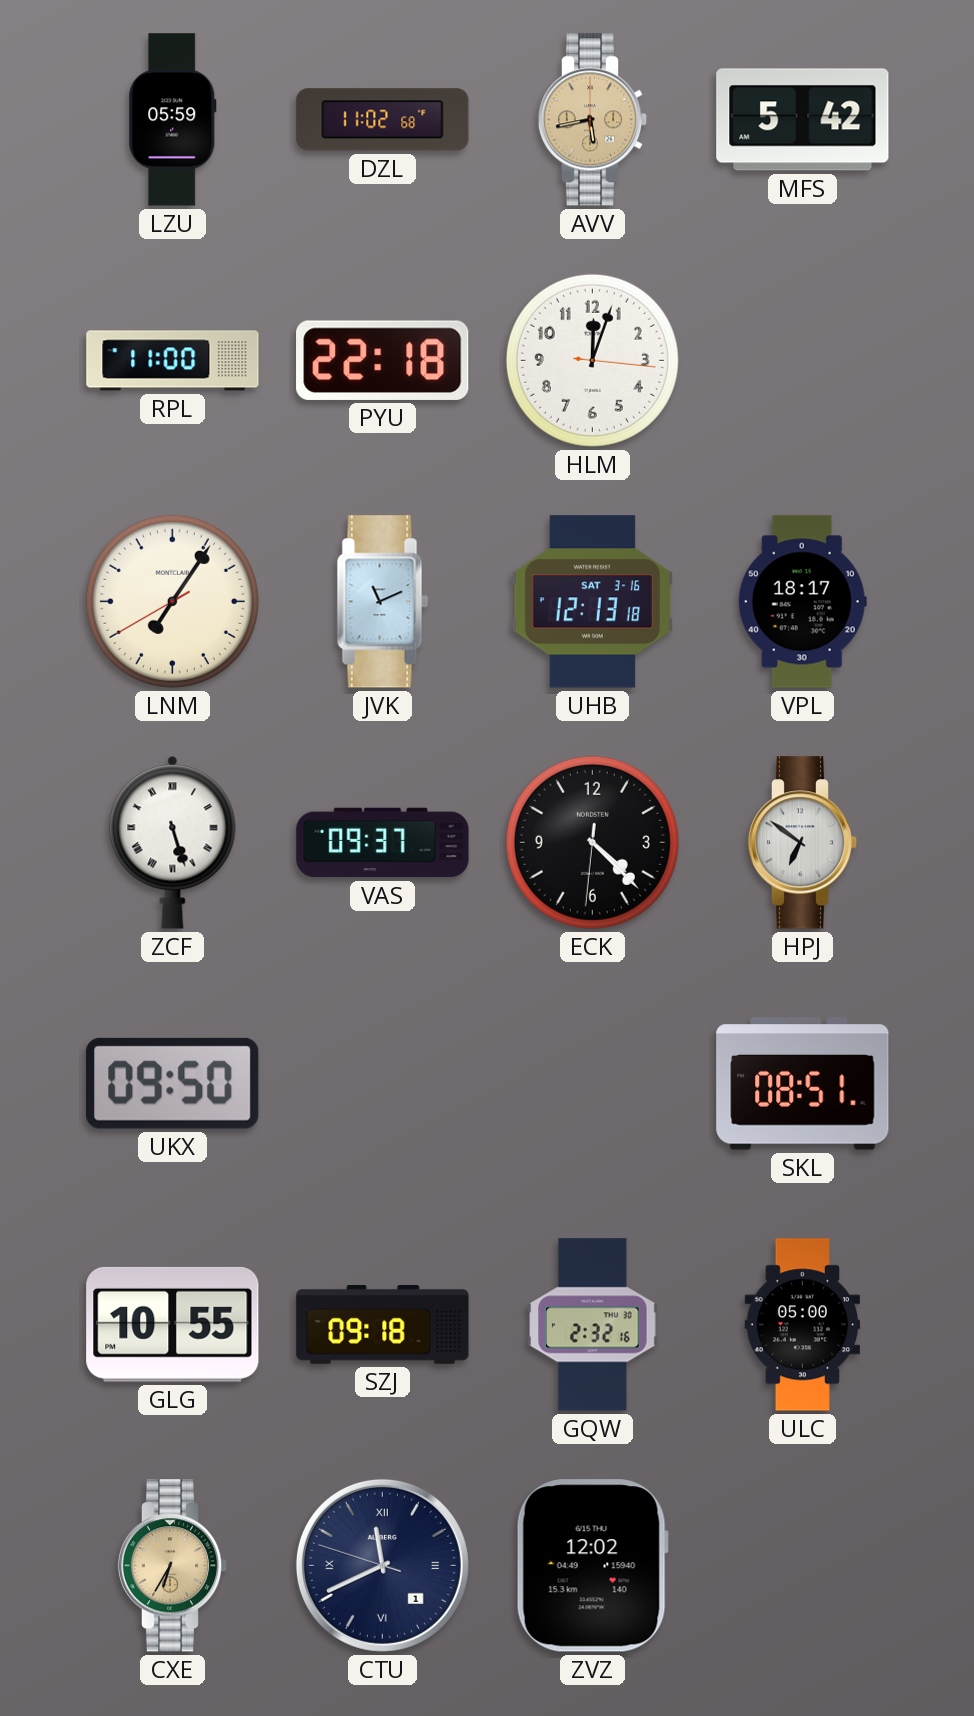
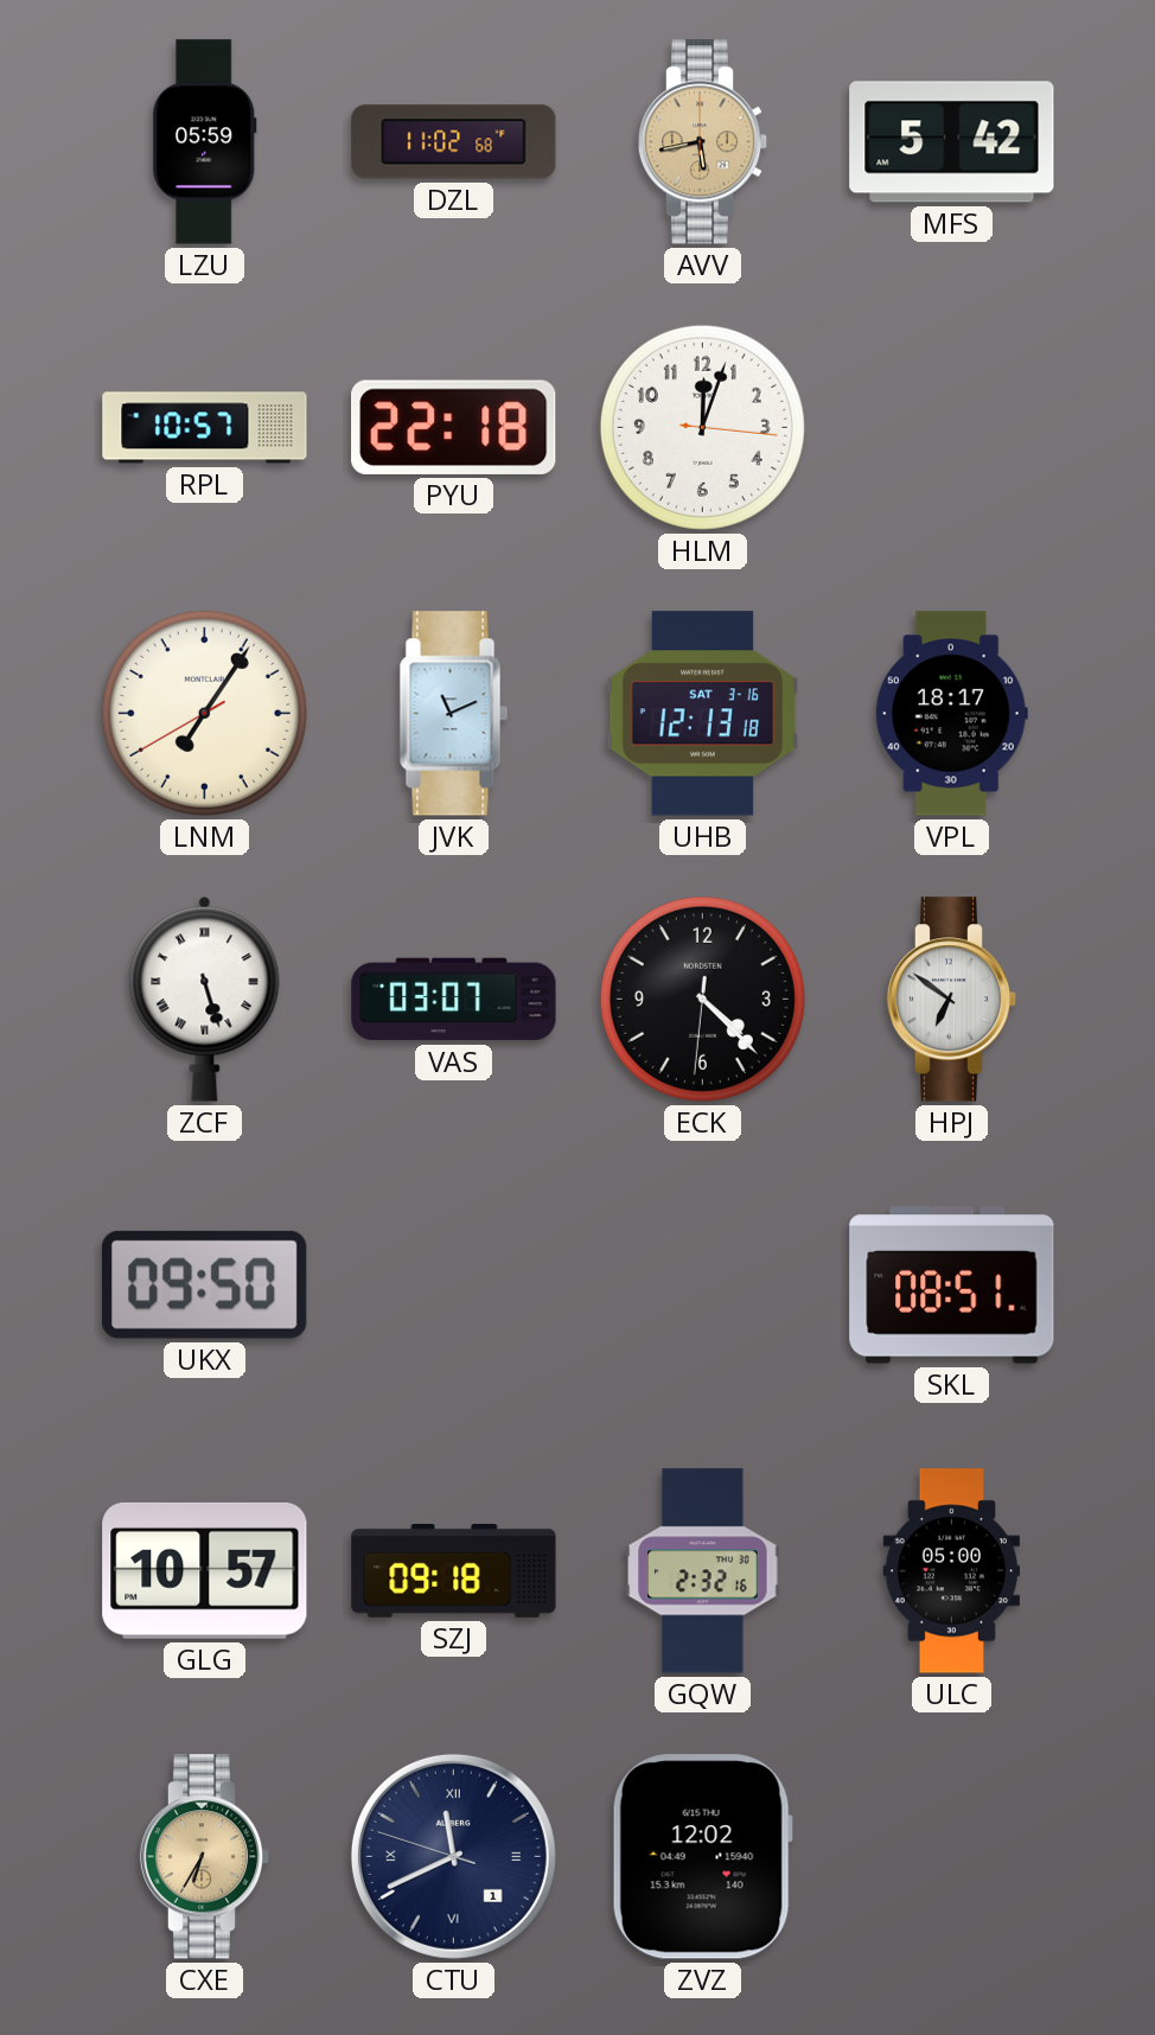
RPL: 11:00 -> 10:57 (205, 428)
VAS: 09:37 -> 03:07 (454, 1000)
GLG: 10:55 -> 10:57 (205, 1570)
